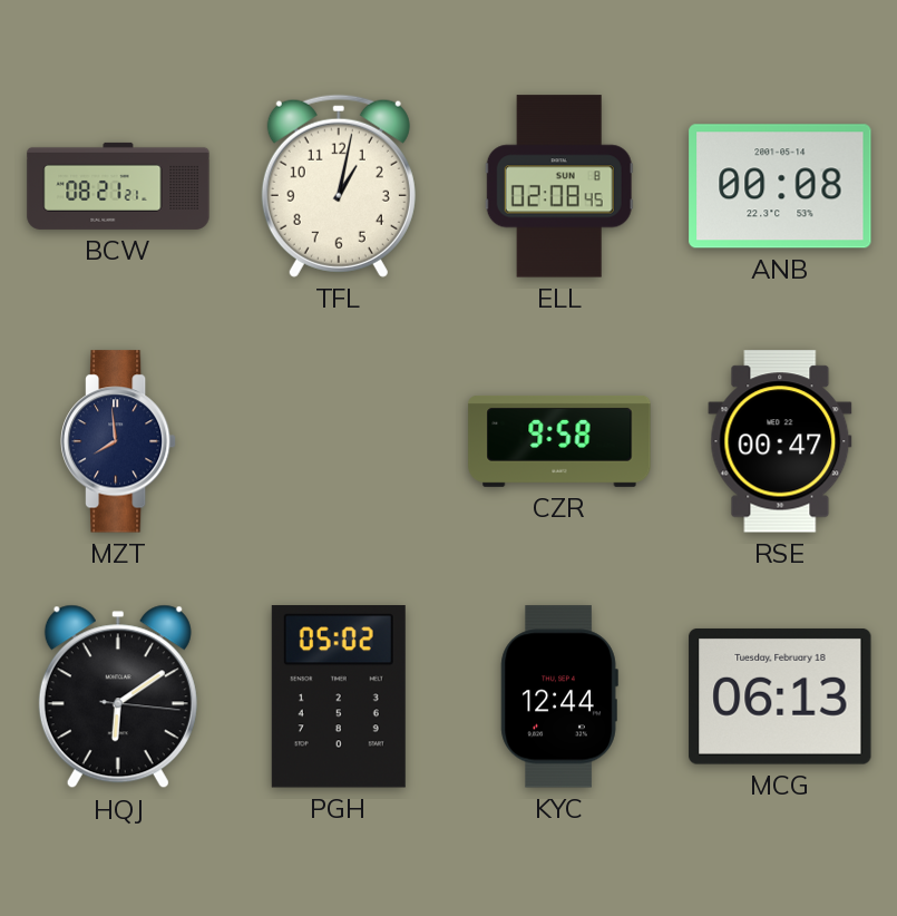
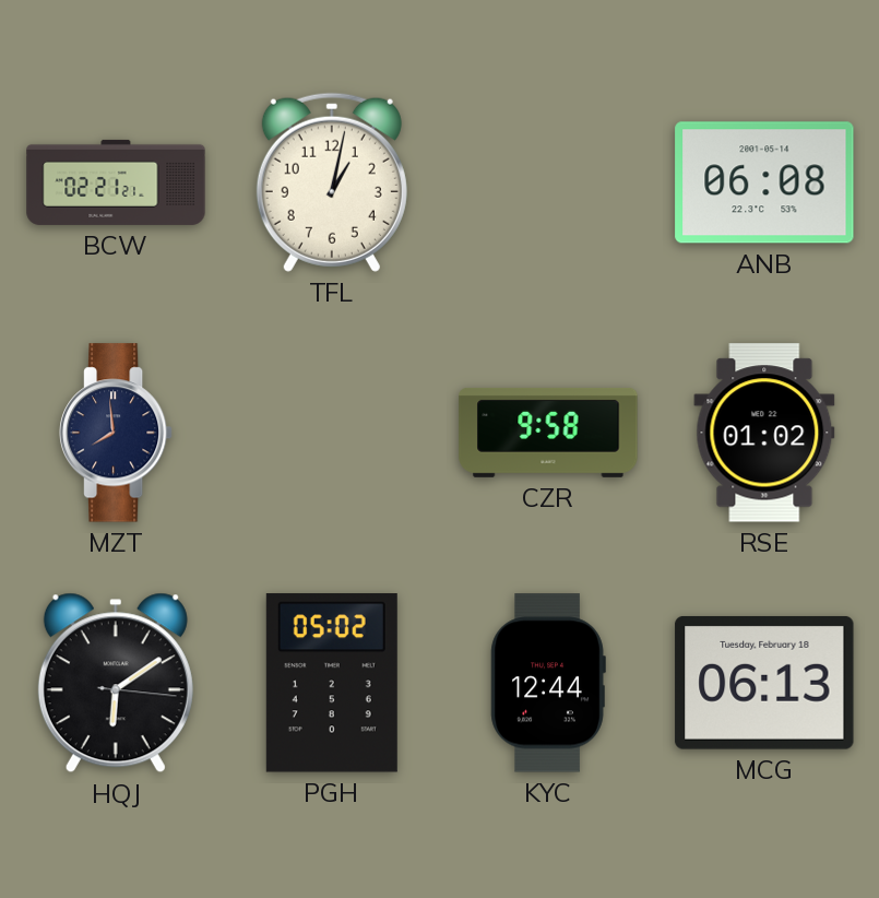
BCW: 08:21 -> 02:21 (116, 182)
ELL: 02:08 -> none (559, 186)
ANB: 00:08 -> 06:08 (764, 182)
RSE: 00:47 -> 01:02 (764, 433)
